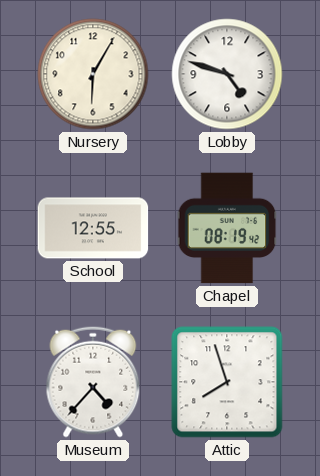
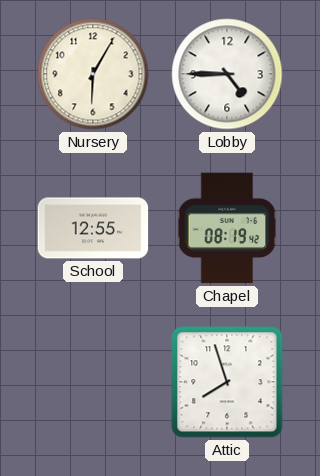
Lobby: 4:48 -> 4:45 (227, 74)
Museum: 4:37 -> none (93, 382)
